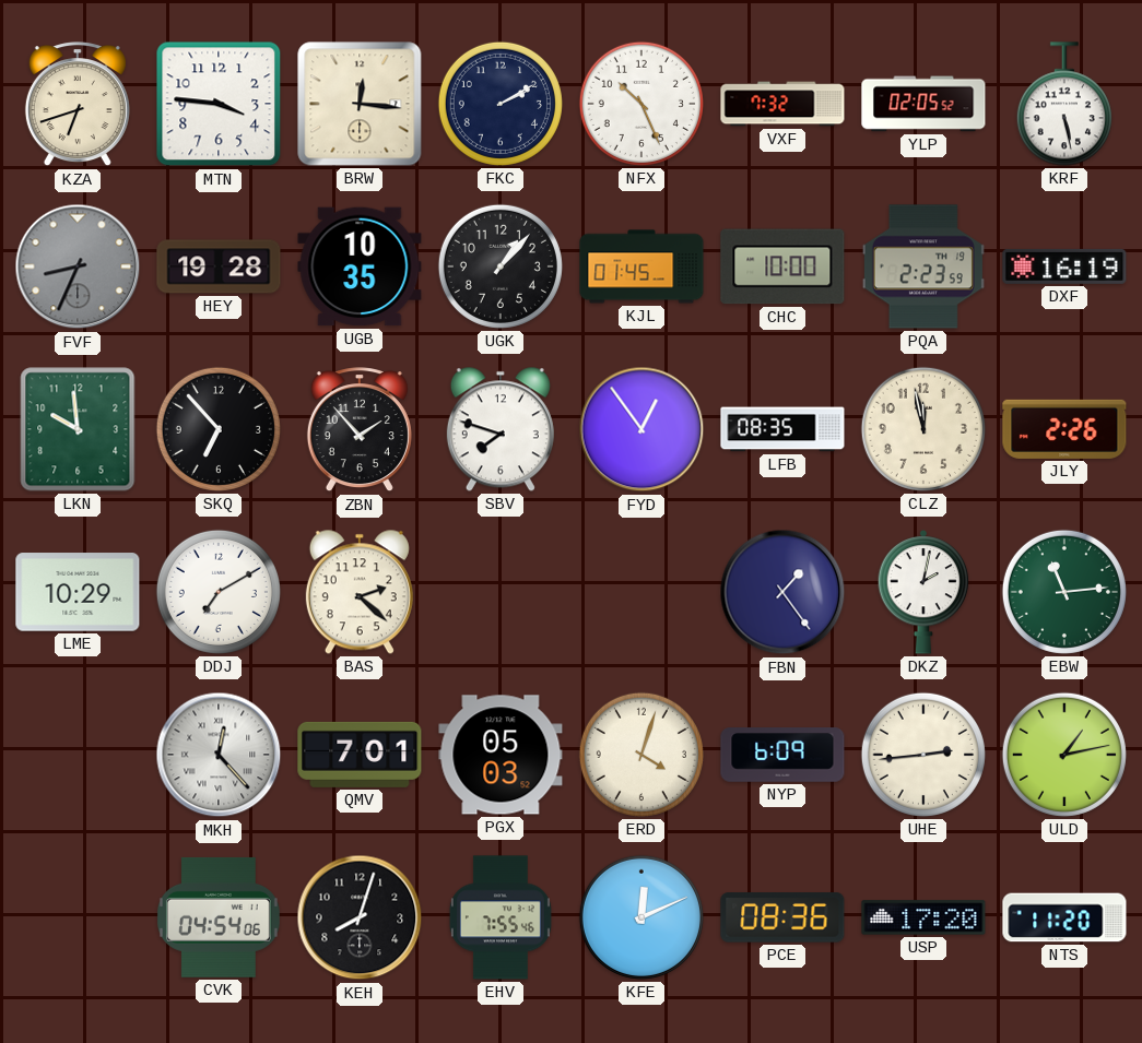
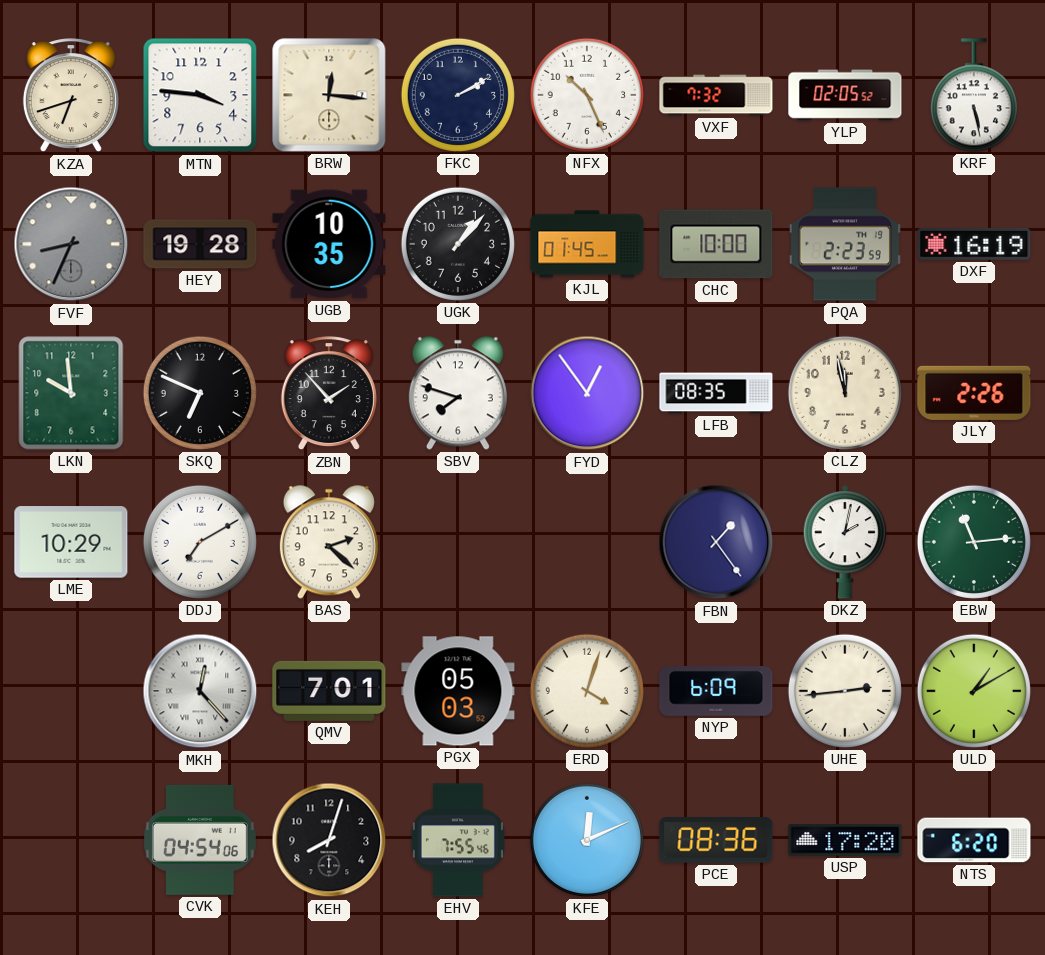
SKQ: 6:53 -> 6:49 (200, 393)
ULD: 1:13 -> 1:10 (974, 691)
NTS: 11:20 -> 6:20 (974, 840)
